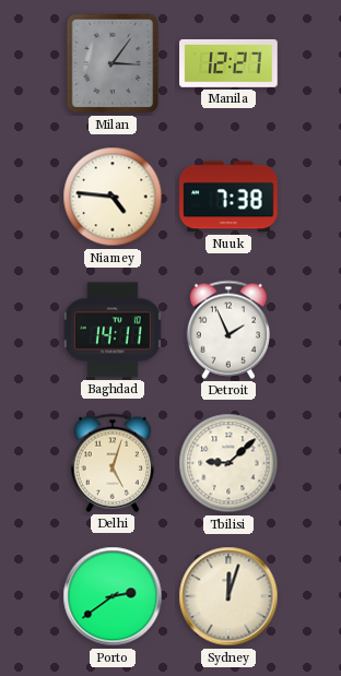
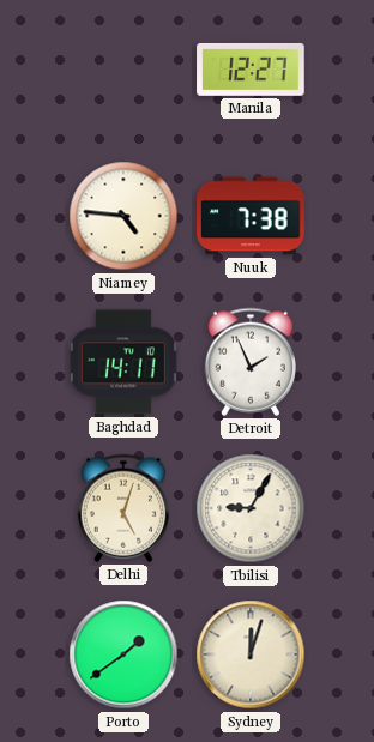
Milan: 3:06 -> none (113, 63)
Tbilisi: 9:08 -> 9:05 (251, 508)
Porto: 2:39 -> 1:39 (123, 654)
